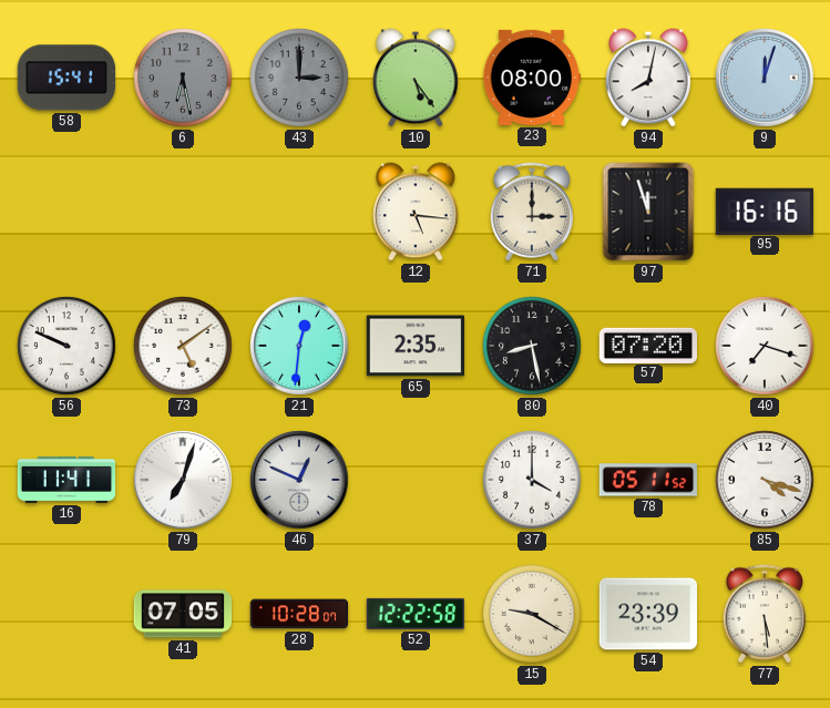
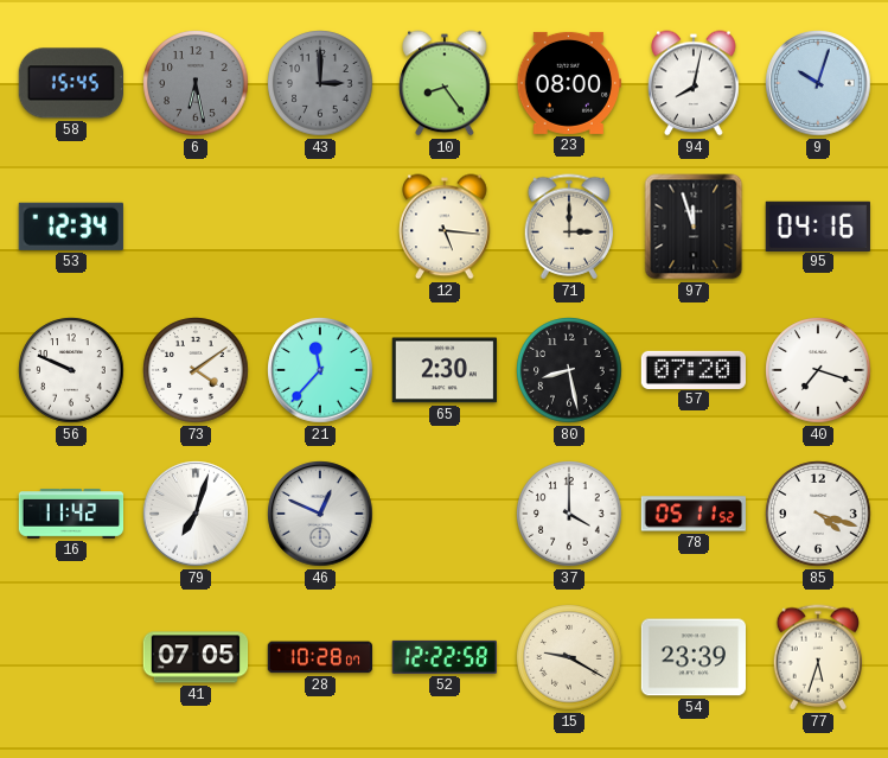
58: 15:41 -> 15:45 (70, 83)
10: 5:24 -> 8:24 (445, 83)
9: 12:03 -> 10:03 (818, 83)
53: none -> 12:34 (71, 227)
95: 16:16 -> 04:16 (818, 225)
73: 5:09 -> 4:09 (196, 370)
21: 12:31 -> 11:37 (320, 370)
65: 2:35 -> 2:30 (443, 370)
16: 11:41 -> 11:42 (71, 514)
77: 5:29 -> 5:33 (818, 657)
